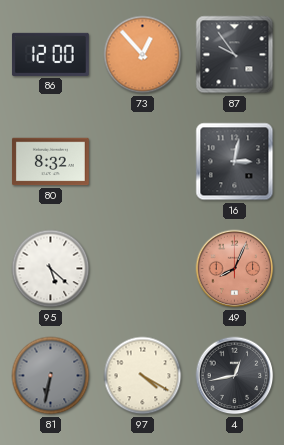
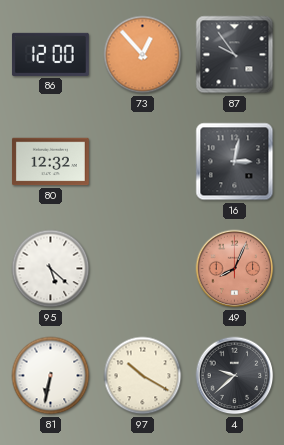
80: 8:32 -> 12:32 (50, 162)
81 dial: grey -> white (51, 376)
97: 4:20 -> 10:20 (143, 376)
4: 12:43 -> 9:38 (235, 376)
